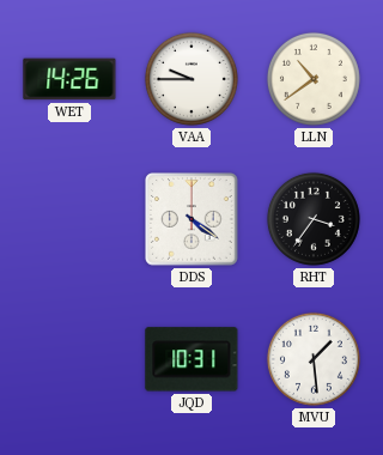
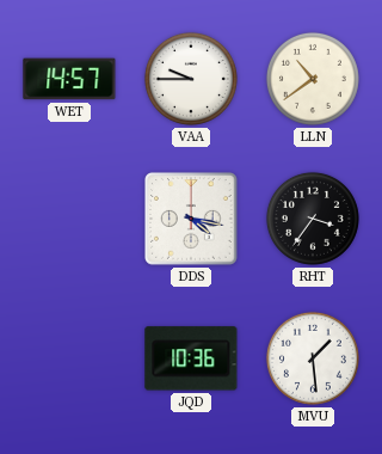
WET: 14:26 -> 14:57 (69, 79)
DDS: 4:21 -> 4:17 (191, 219)
JQD: 10:31 -> 10:36 (191, 358)
